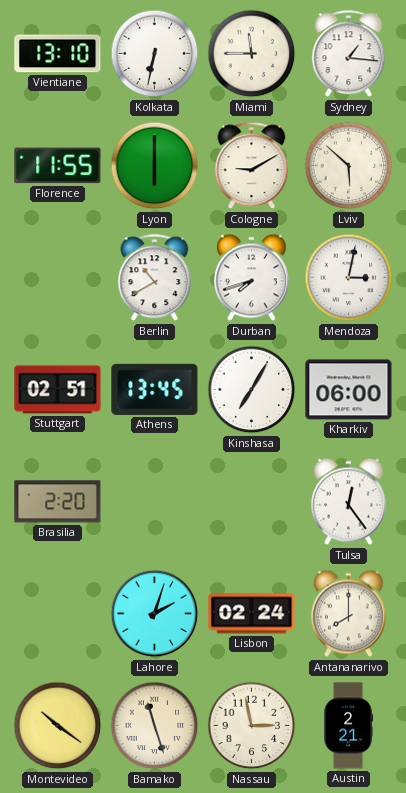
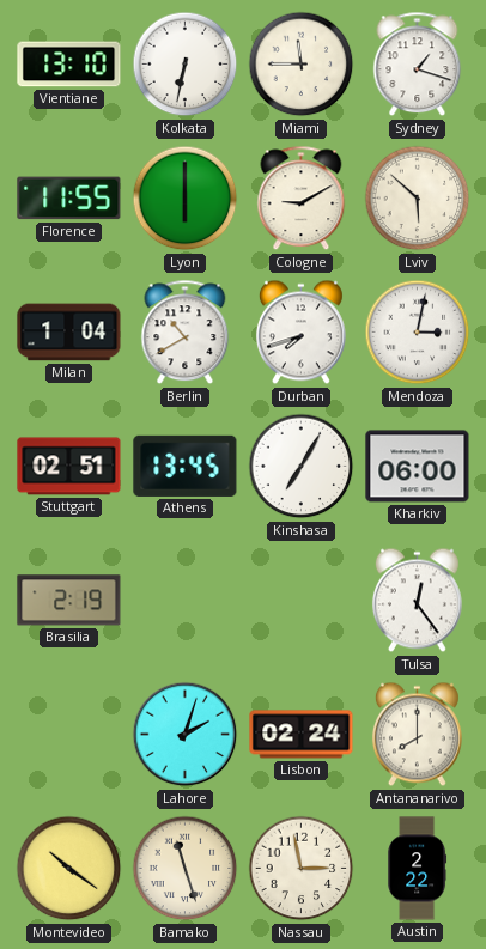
Sydney: 1:16 -> 1:18 (418, 65)
Milan: none -> 1:04 (69, 333)
Brasilia: 2:20 -> 2:19 (69, 601)
Austin: 2:21 -> 2:22 (418, 869)
